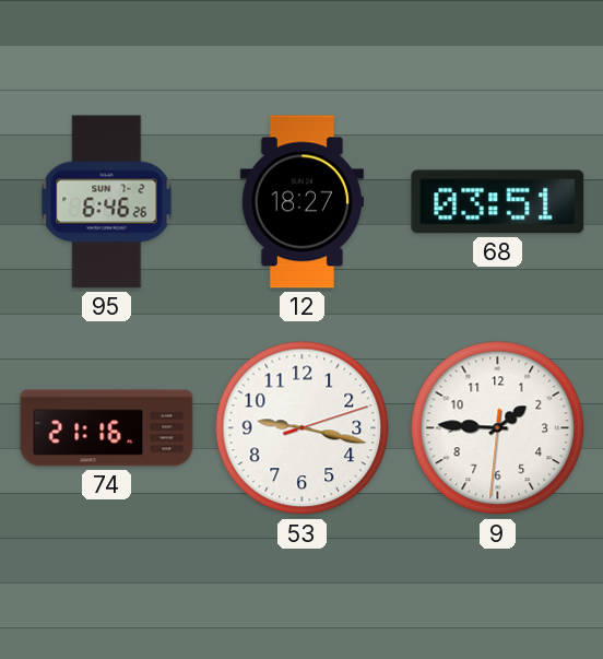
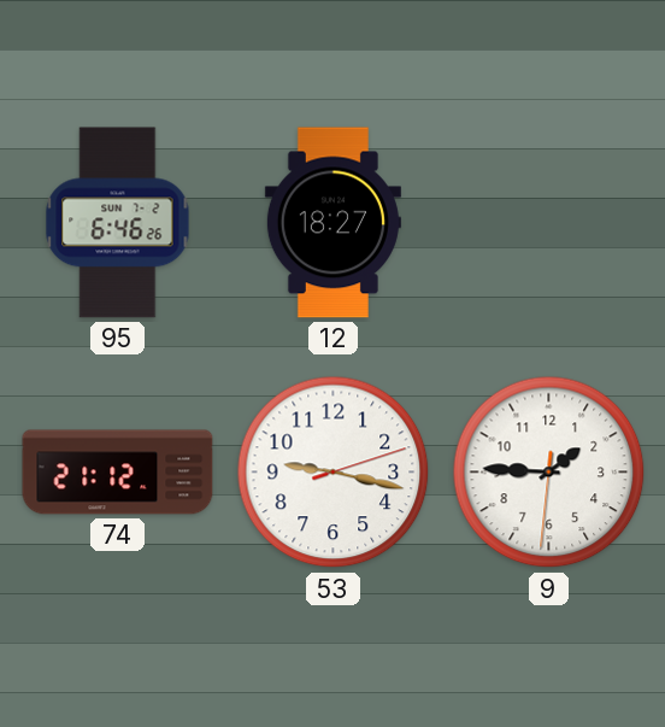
68: 03:51 -> none (498, 202)
74: 21:16 -> 21:12 (118, 473)
